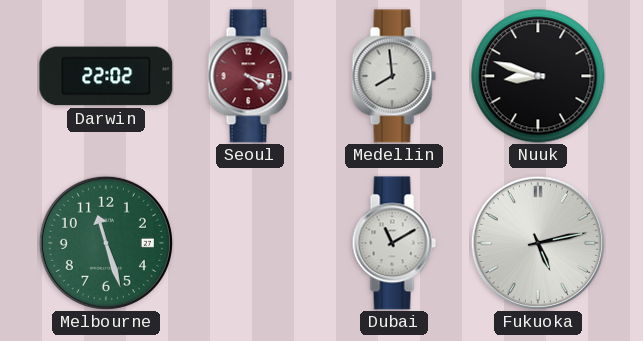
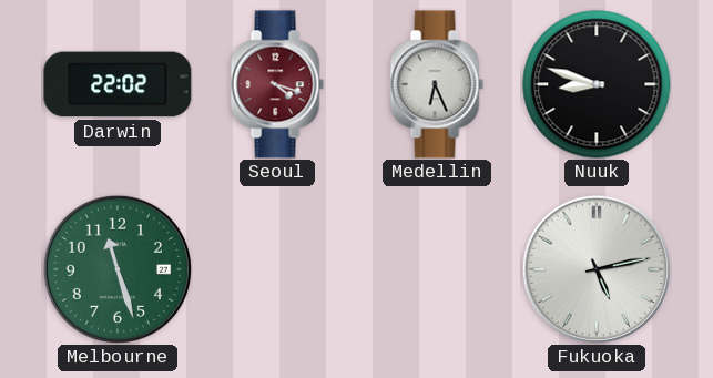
Medellin: 7:59 -> 6:26 (437, 84)
Dubai: 11:10 -> none (394, 243)
